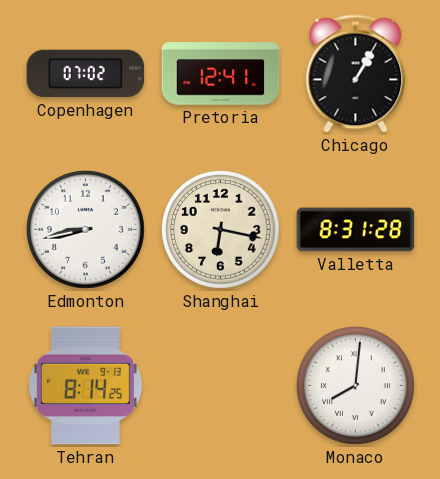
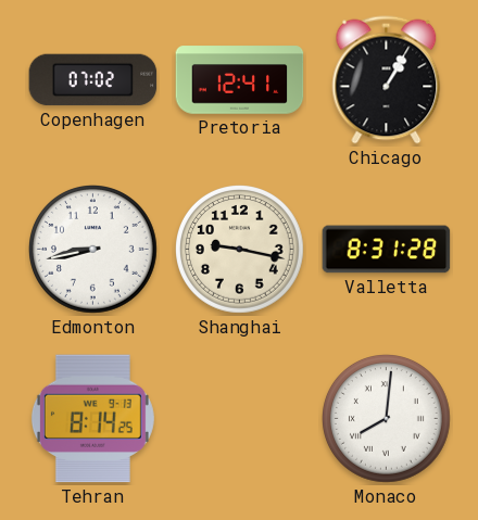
Shanghai: 6:17 -> 9:17 (240, 250)
